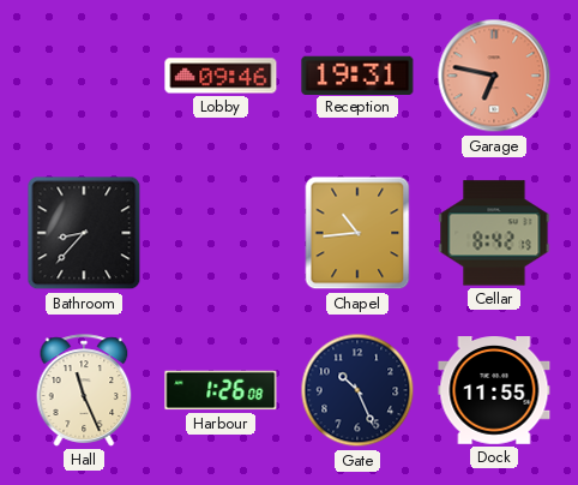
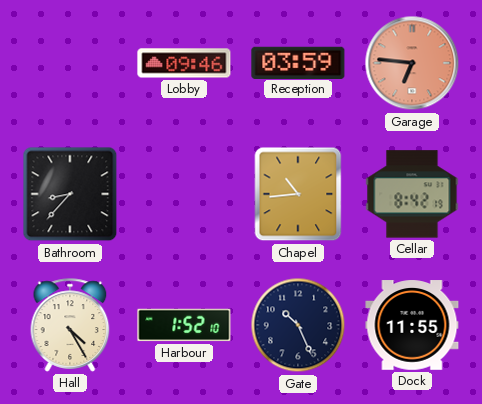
Reception: 19:31 -> 03:59 (298, 62)
Garage: 6:47 -> 6:46 (412, 63)
Hall: 11:26 -> 4:25 (70, 325)
Harbour: 1:26 -> 1:52 (184, 325)
